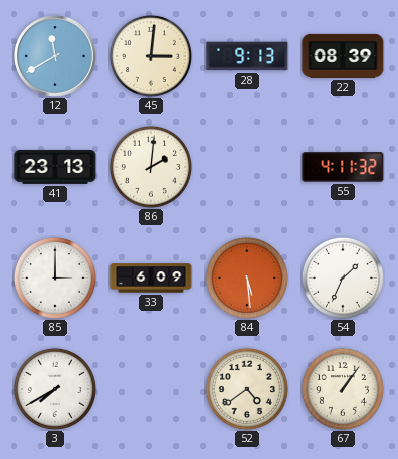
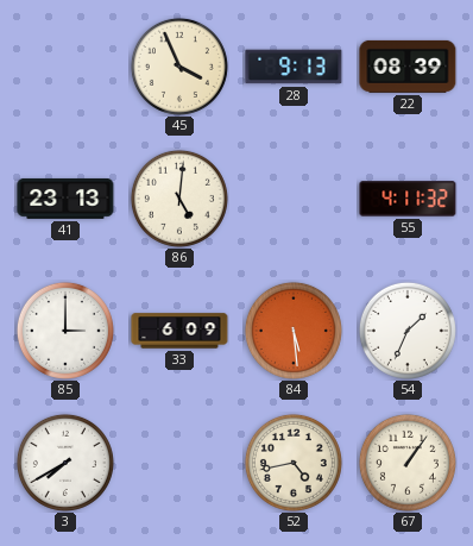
12: 11:40 -> none (56, 57)
45: 3:01 -> 3:56 (179, 67)
86: 2:01 -> 5:01 (179, 199)
52: 4:39 -> 4:43 (294, 463)
